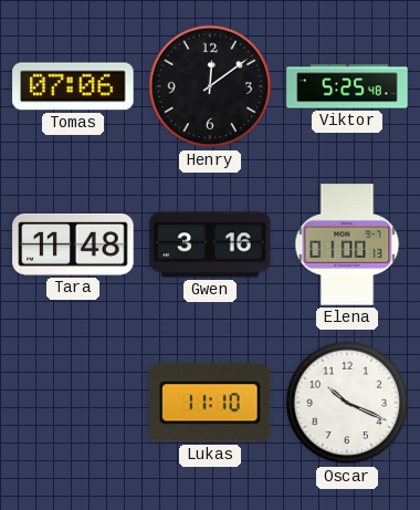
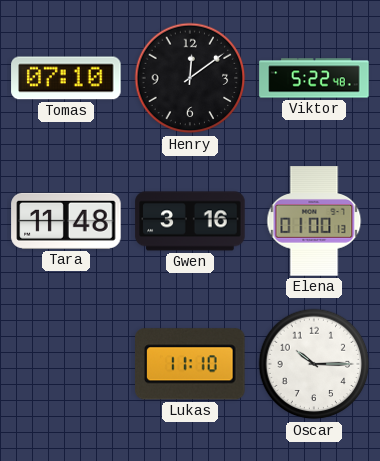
Tomas: 07:06 -> 07:10 (66, 78)
Viktor: 5:25 -> 5:22 (314, 78)
Oscar: 10:19 -> 10:15 (314, 364)
